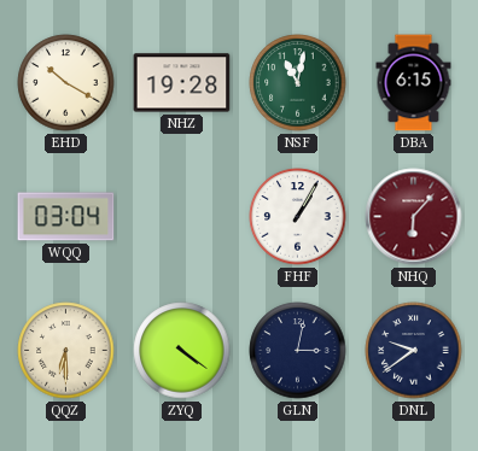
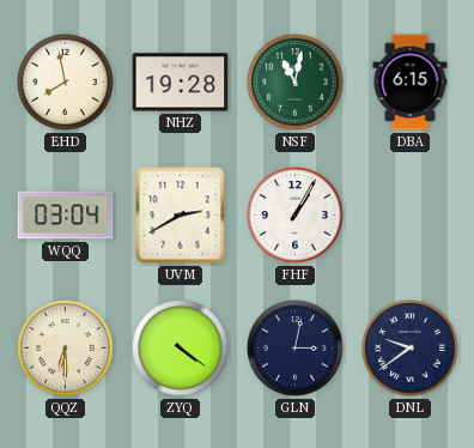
EHD: 10:20 -> 7:58 (66, 83)
UVM: none -> 2:40 (181, 216)
NHQ: 6:07 -> none (414, 217)
